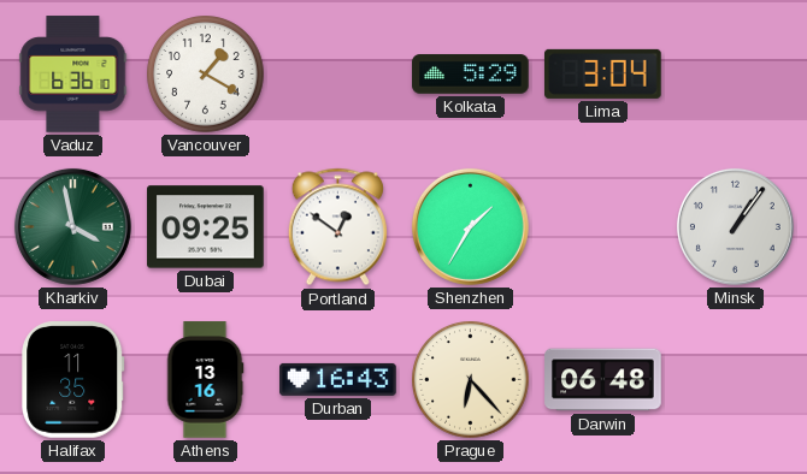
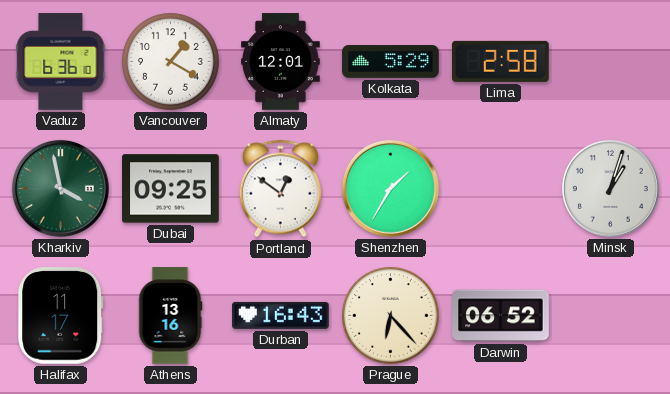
Almaty: none -> 12:01 (281, 62)
Lima: 3:04 -> 2:58 (501, 61)
Minsk: 1:06 -> 1:03 (610, 188)
Halifax: 11:35 -> 11:17 (61, 316)
Darwin: 06:48 -> 06:52 (501, 316)
